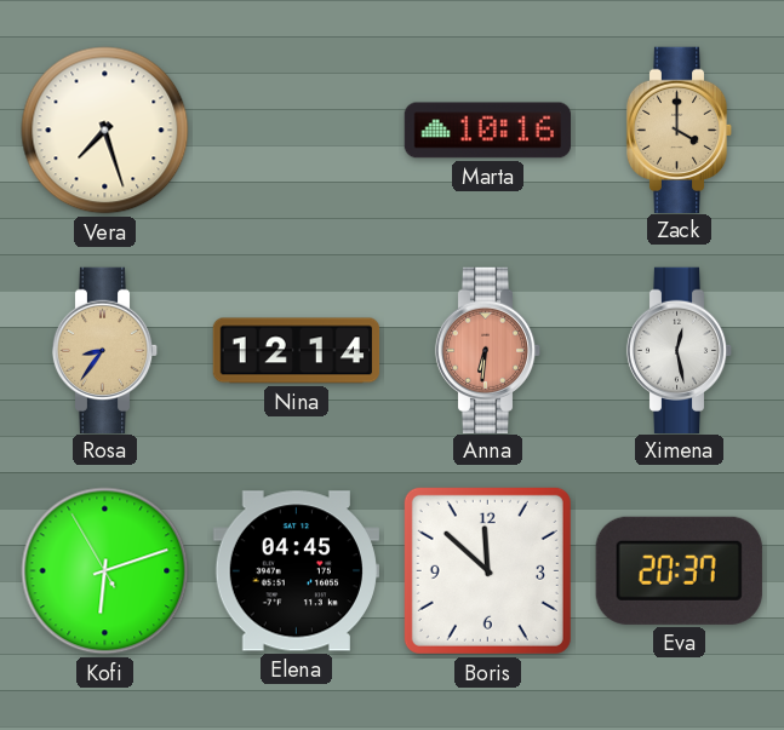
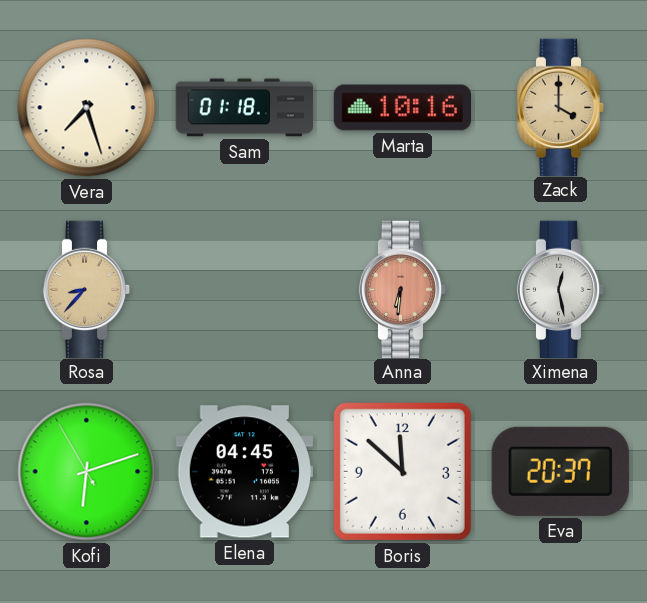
Sam: none -> 01:18 (245, 108)
Rosa: 8:36 -> 8:37 (87, 289)
Nina: 12:14 -> none (297, 351)
